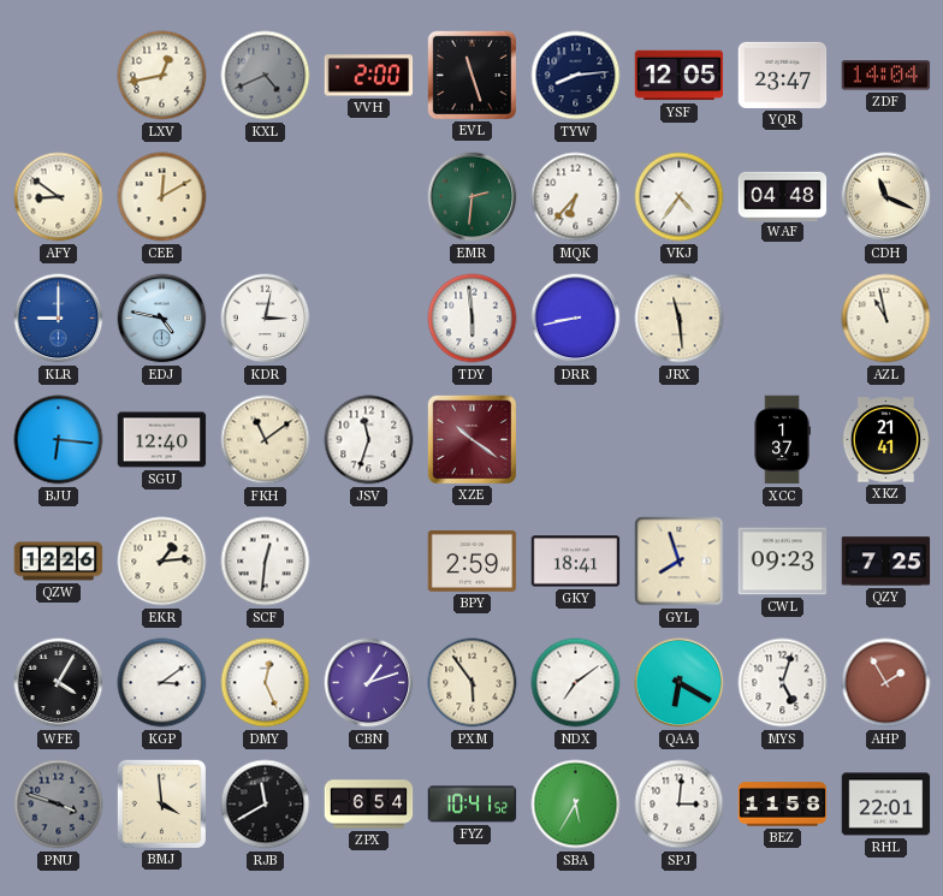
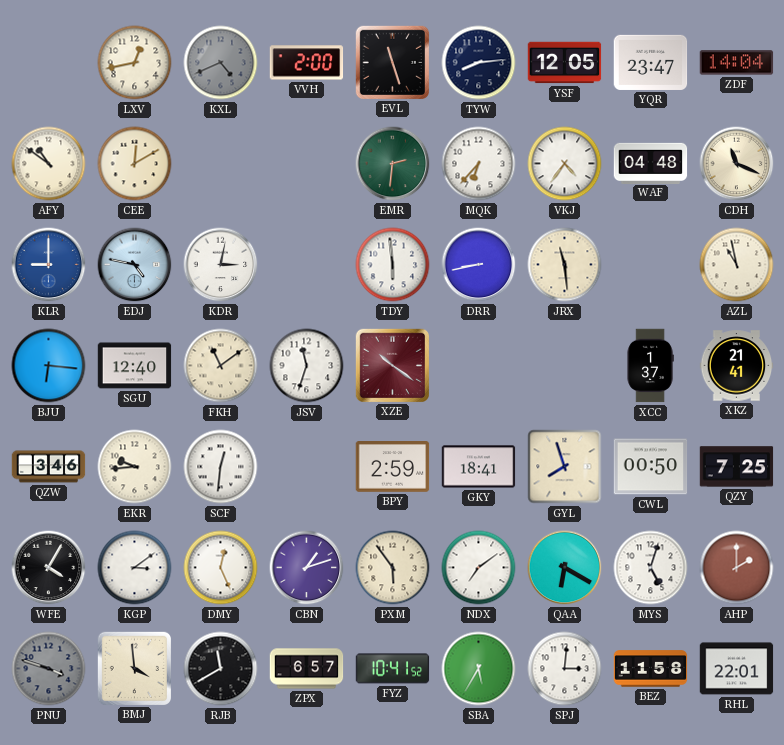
AFY: 8:51 -> 10:51 (49, 164)
QZW: 12:26 -> 3:46 (49, 467)
EKR: 1:14 -> 9:44 (135, 467)
CWL: 09:23 -> 00:50 (651, 467)
AHP: 1:55 -> 2:00 (737, 568)
ZPX: 6:54 -> 6:57 (307, 669)
